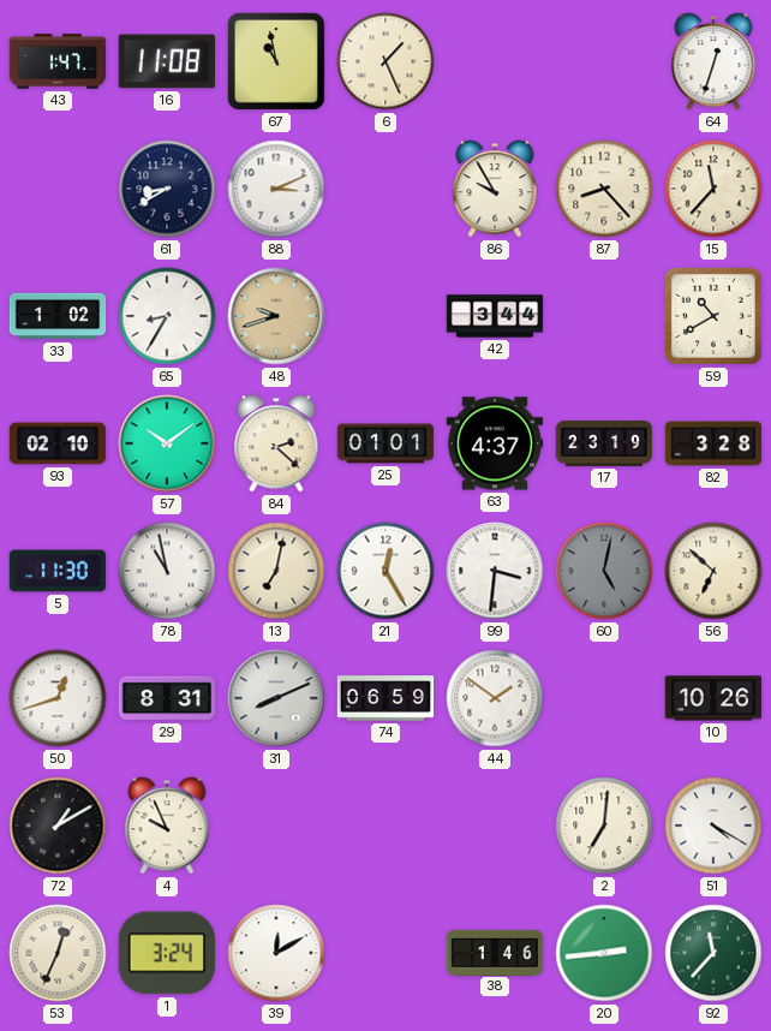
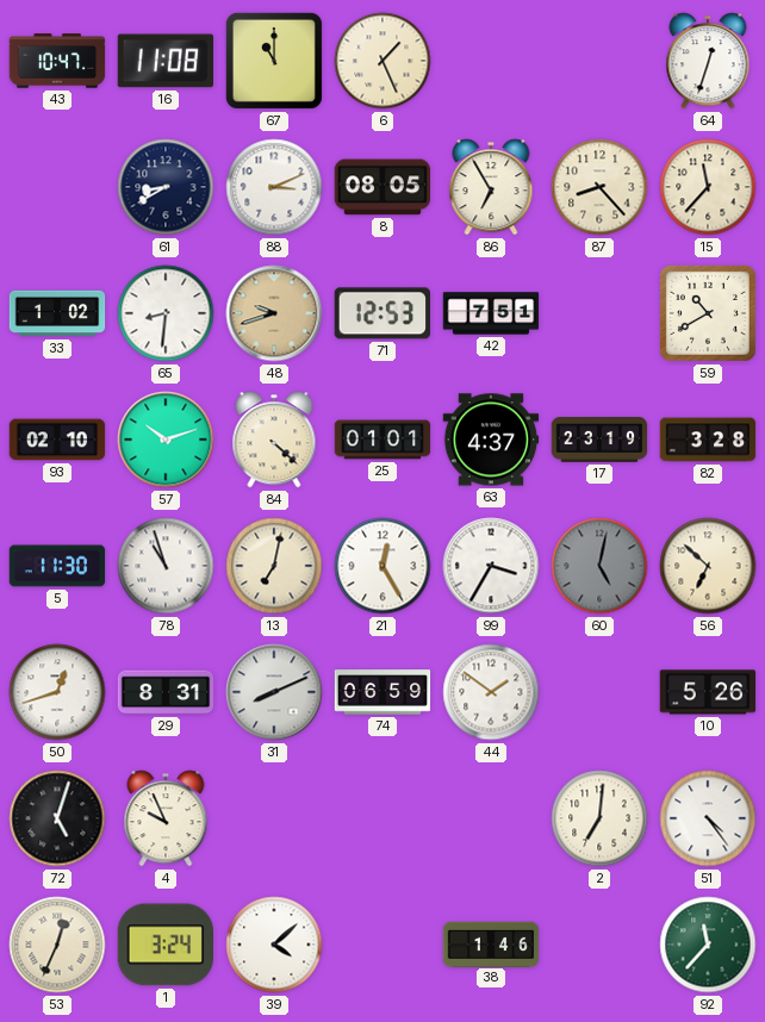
43: 1:47 -> 10:47 (57, 61)
67: 10:58 -> 11:00 (274, 61)
8: none -> 08:05 (382, 187)
86: 9:55 -> 6:55 (491, 187)
65: 8:35 -> 8:31 (166, 313)
71: none -> 12:53 (381, 313)
42: 3:44 -> 7:51 (491, 313)
57: 10:09 -> 10:12 (166, 440)
84: 2:22 -> 4:22 (274, 440)
78: 10:58 -> 10:57 (166, 566)
99: 3:31 -> 3:35 (491, 566)
10: 10:26 -> 5:26 (708, 692)
72: 1:10 -> 5:03 (57, 818)
51: 4:20 -> 4:24 (708, 818)
39: 12:10 -> 4:08 (274, 945)
20: 2:44 -> none (604, 953)
